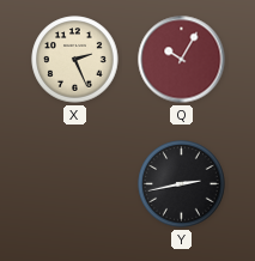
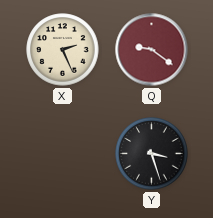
Q: 10:05 -> 9:21 (152, 50)
Y: 2:43 -> 3:27 (152, 154)
